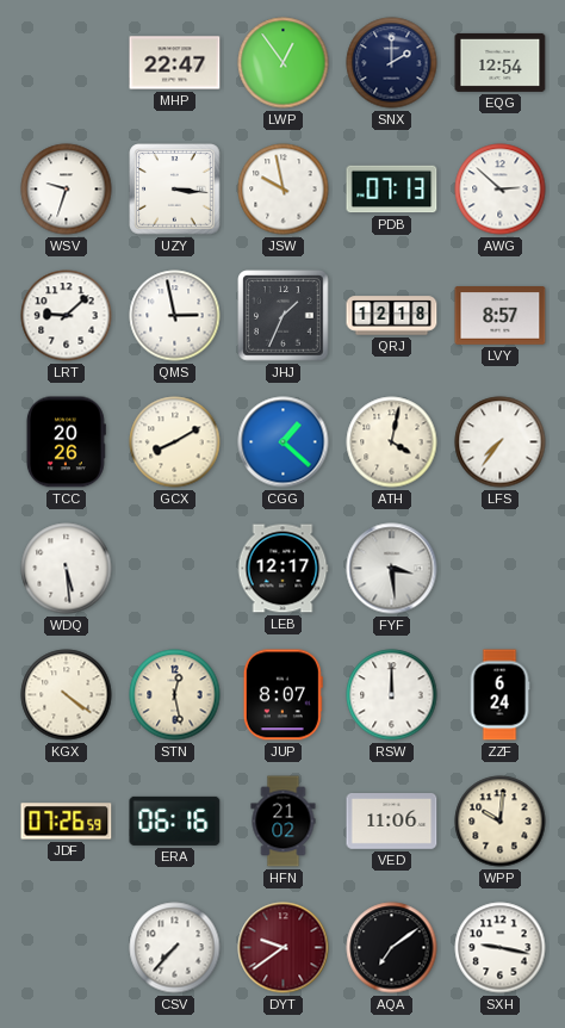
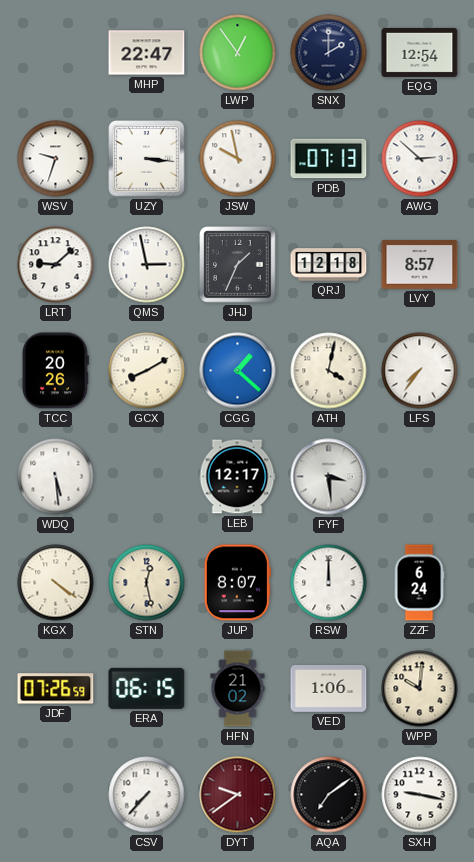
ERA: 06:16 -> 06:15 (147, 688)
VED: 11:06 -> 1:06 (329, 689)
